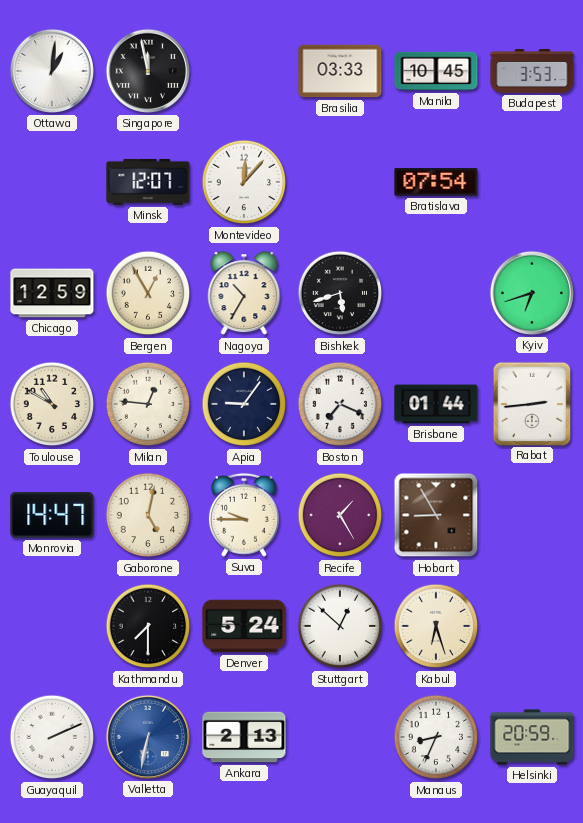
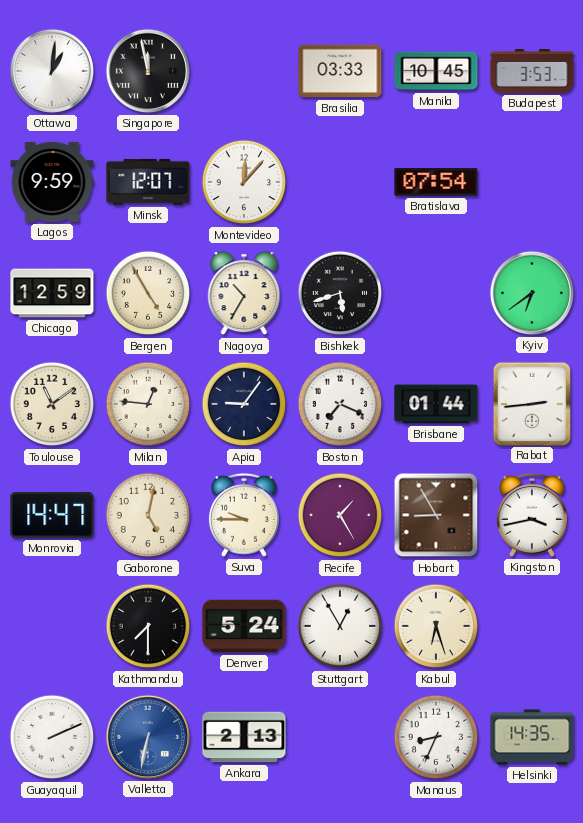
Lagos: none -> 9:59 (52, 182)
Bergen: 12:55 -> 4:55 (148, 293)
Kyiv: 6:42 -> 6:39 (532, 293)
Toulouse: 10:50 -> 11:09 (52, 404)
Kingston: none -> 3:43 (532, 515)
Stuttgart: 12:52 -> 12:55 (340, 626)
Helsinki: 20:59 -> 14:35 (532, 737)
